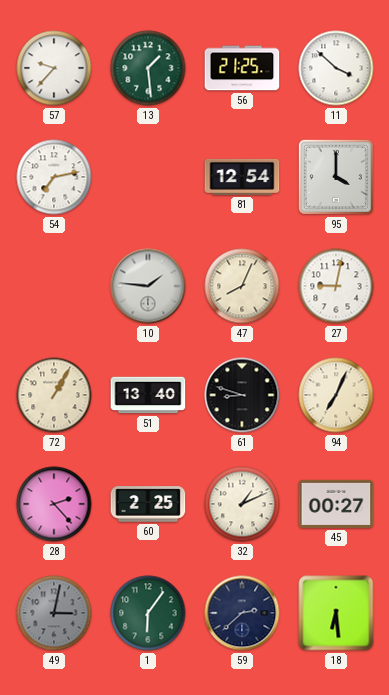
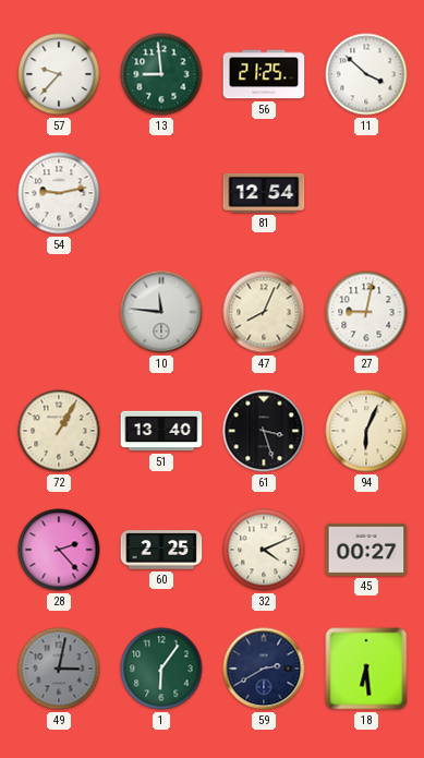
13: 1:29 -> 8:59 (161, 74)
54: 7:13 -> 9:13 (59, 193)
95: 4:00 -> none (336, 177)
10: 1:46 -> 11:46 (161, 312)
61: 8:48 -> 3:27 (264, 431)
94: 7:04 -> 6:04 (366, 431)
32: 1:11 -> 4:11 (264, 550)
59: 2:38 -> 2:40 (264, 669)
